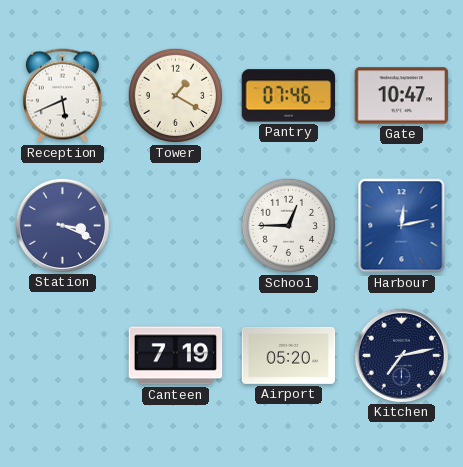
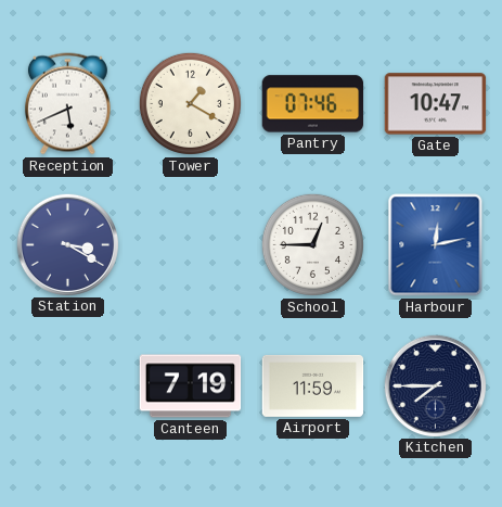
Station: 3:19 -> 3:20 (67, 244)
Airport: 05:20 -> 11:59 (313, 385)
Kitchen: 7:13 -> 7:45 (435, 385)
